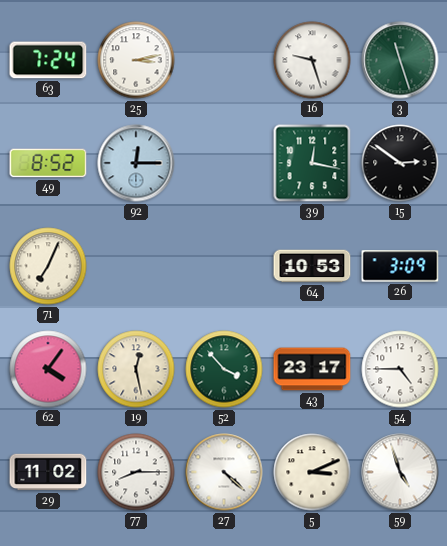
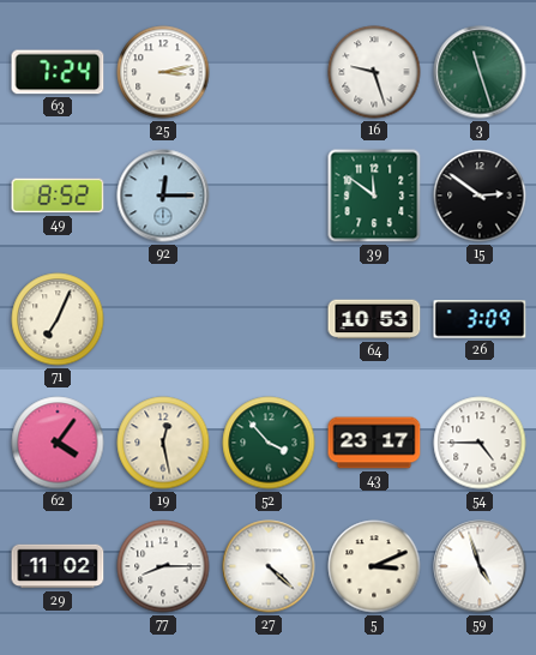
39: 12:17 -> 11:51 (374, 196)
